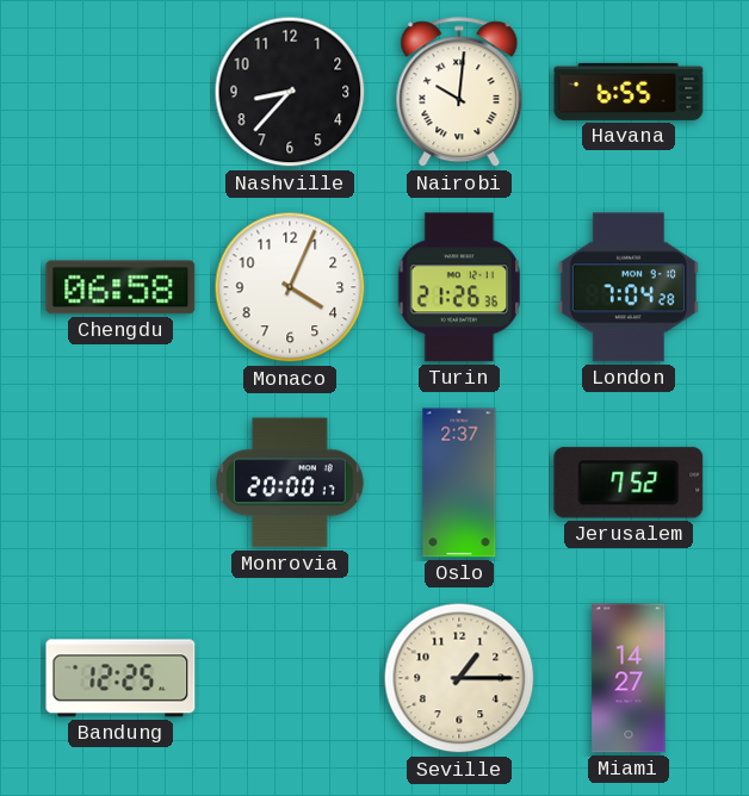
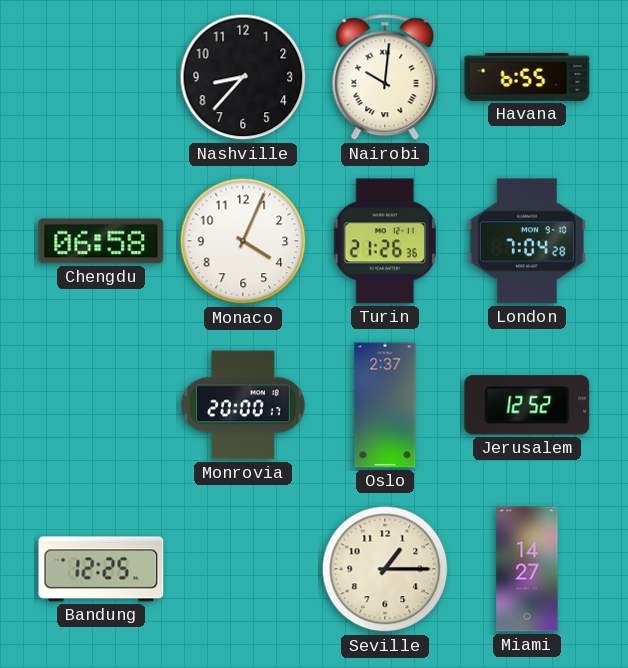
Jerusalem: 7:52 -> 12:52 (527, 405)
